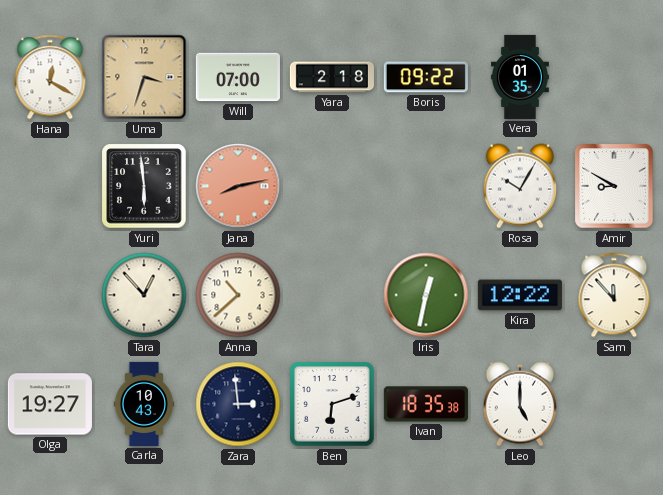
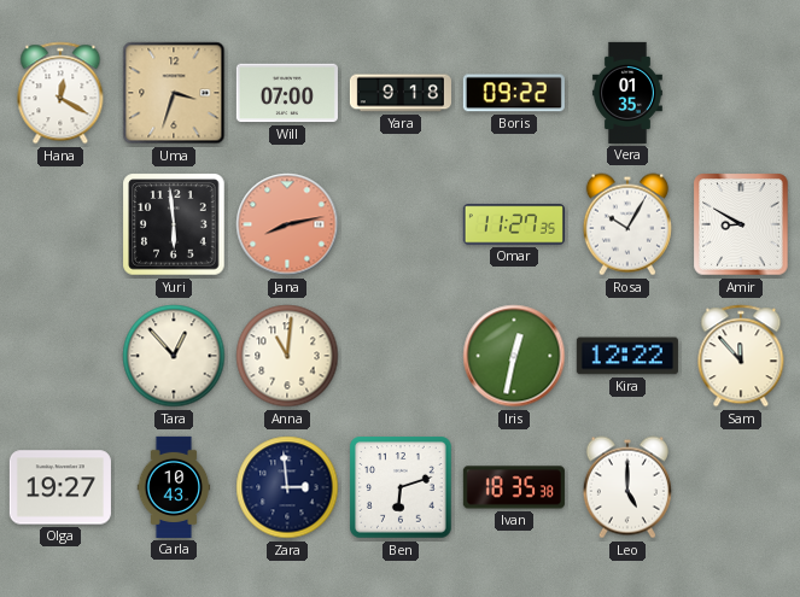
Yara: 2:18 -> 9:18 (401, 93)
Omar: none -> 11:27 (514, 224)
Anna: 10:38 -> 11:01 (287, 356)
